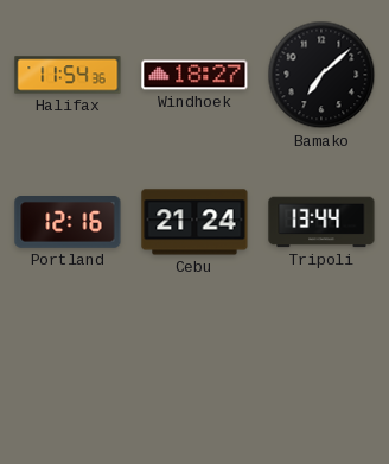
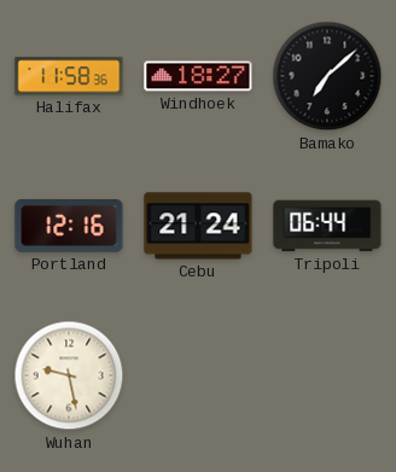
Halifax: 11:54 -> 11:58 (69, 76)
Tripoli: 13:44 -> 06:44 (327, 226)
Wuhan: none -> 9:28 (69, 375)
